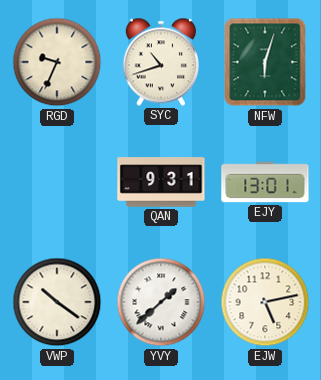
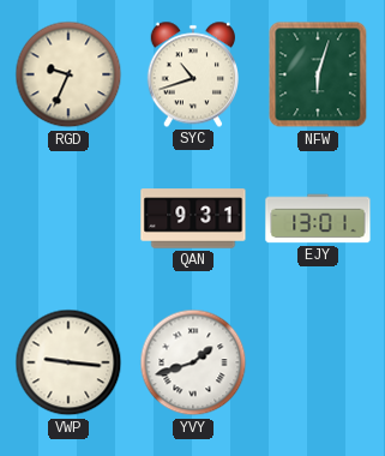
VWP: 10:21 -> 9:16 (68, 362)
YVY: 1:38 -> 1:42 (193, 362)
EJW: 5:13 -> none (265, 302)
